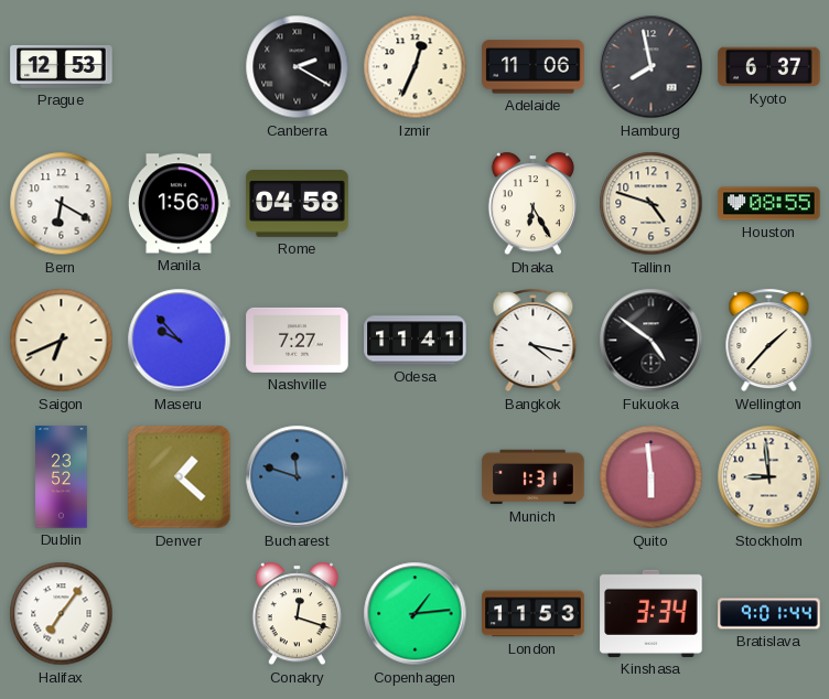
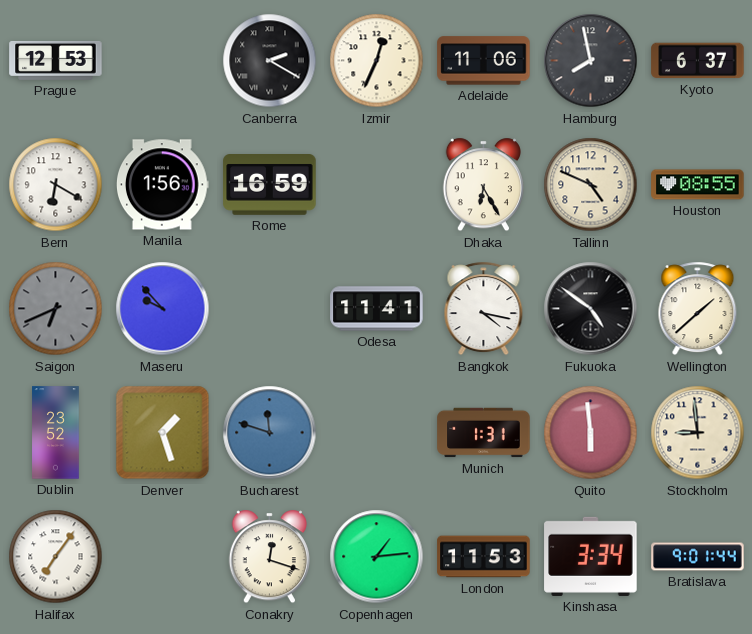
Rome: 04:58 -> 16:59 (270, 185)
Tallinn: 4:48 -> 4:49 (591, 185)
Saigon dial: cream -> grey (56, 309)
Nashville: 7:27 -> none (298, 340)
Wellington: 1:37 -> 1:38 (698, 309)
Denver: 1:22 -> 1:27 (163, 433)
